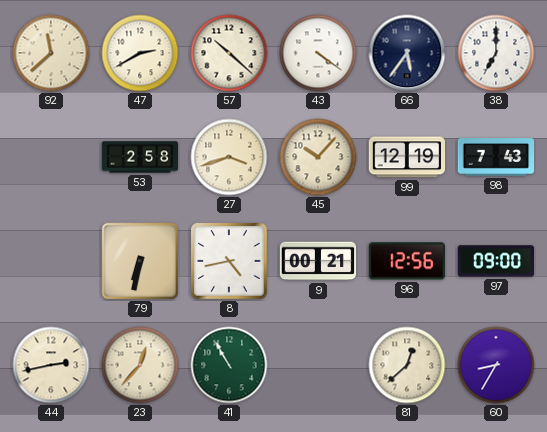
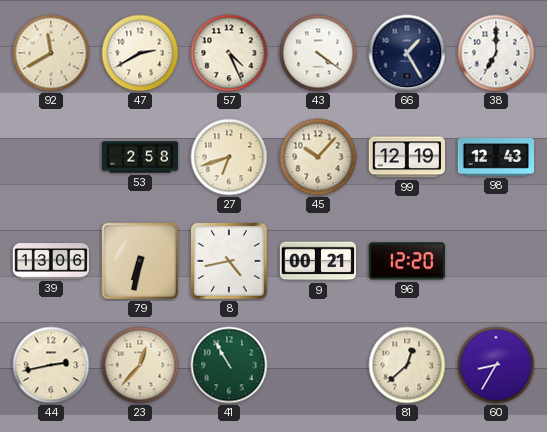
92: 11:38 -> 11:40 (51, 53)
57: 10:22 -> 4:26 (229, 53)
66: 5:36 -> 1:25 (407, 53)
27: 3:42 -> 6:42 (229, 157)
98: 7:43 -> 12:43 (496, 157)
39: none -> 13:06 (51, 261)
96: 12:56 -> 12:20 (406, 261)
97: 09:00 -> none (496, 261)
